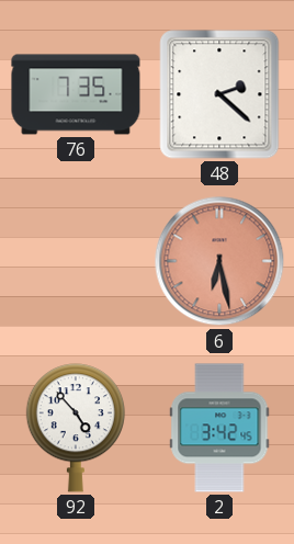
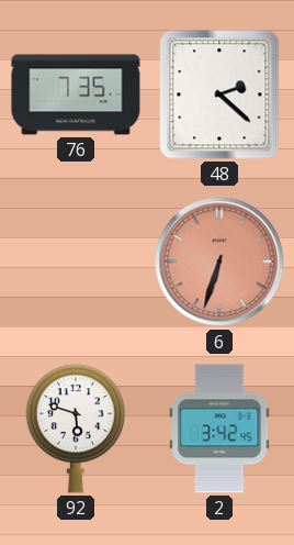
6: 6:28 -> 6:33 (219, 262)
92: 4:53 -> 5:48 (76, 429)
